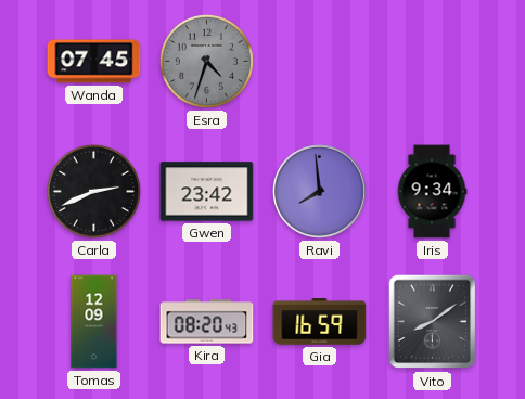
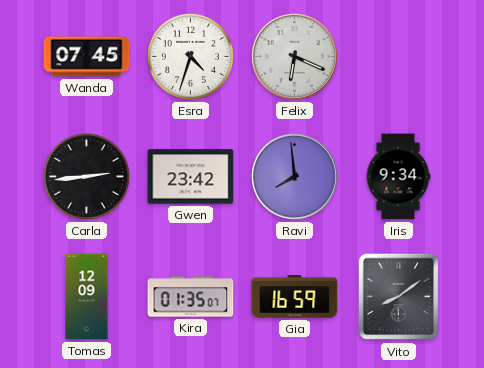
Esra dial: grey -> white (190, 56)
Felix: none -> 6:19 (294, 56)
Carla: 2:41 -> 2:44 (86, 176)
Kira: 08:20 -> 01:35 (191, 297)
